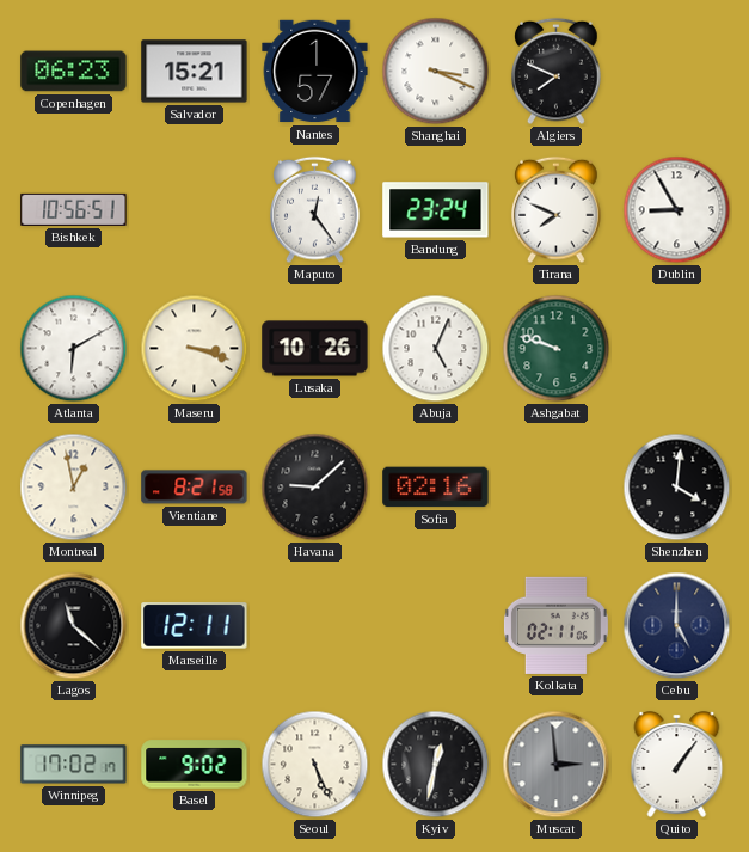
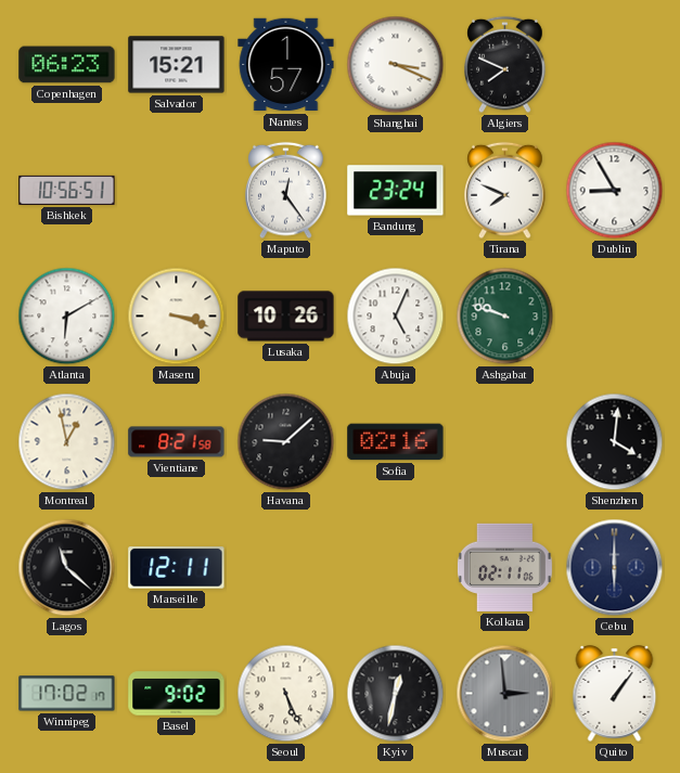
Cebu: 5:00 -> 6:00 (615, 568)
